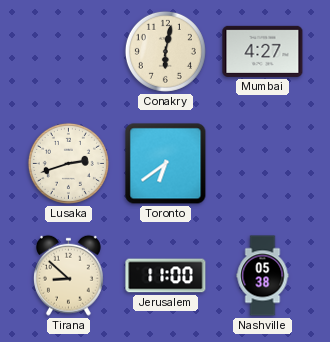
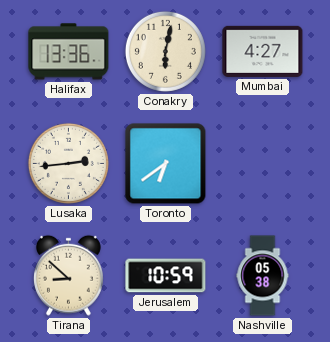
Halifax: none -> 13:36 (69, 52)
Lusaka: 2:42 -> 2:44 (68, 163)
Jerusalem: 11:00 -> 10:59 (166, 276)
